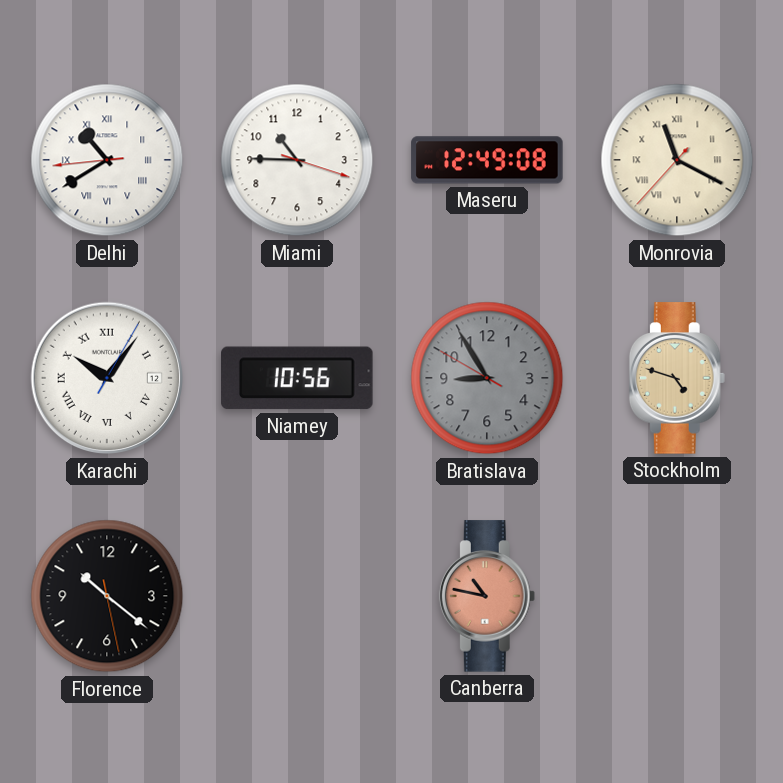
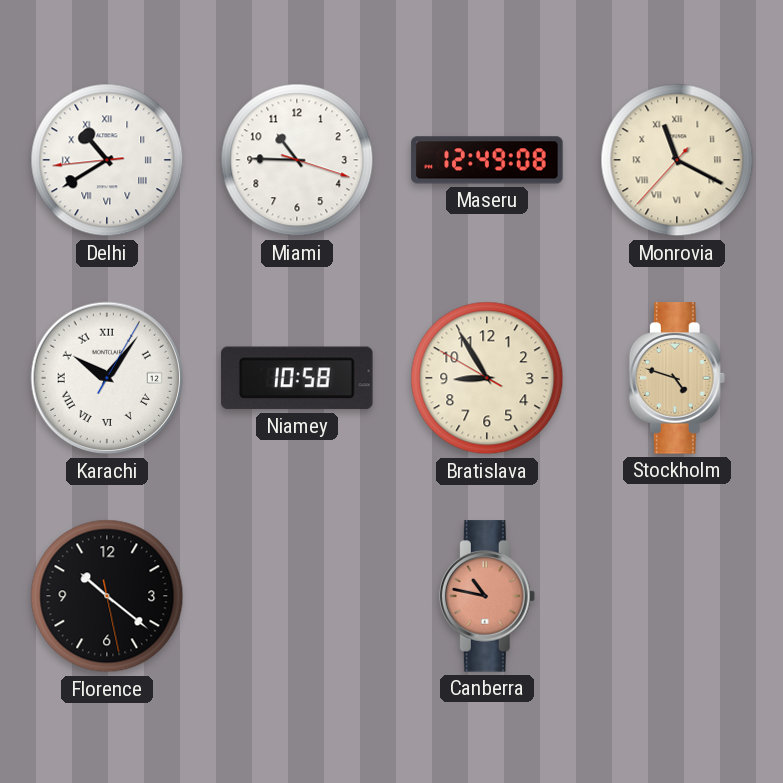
Niamey: 10:56 -> 10:58 (297, 378)
Bratislava dial: grey -> cream (487, 378)
